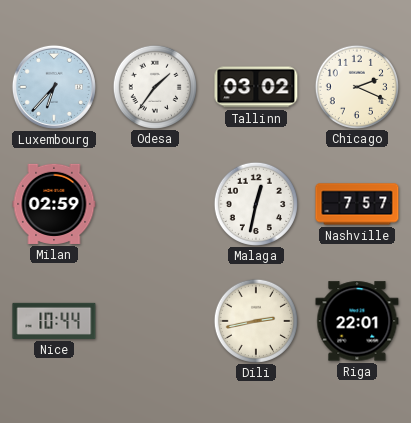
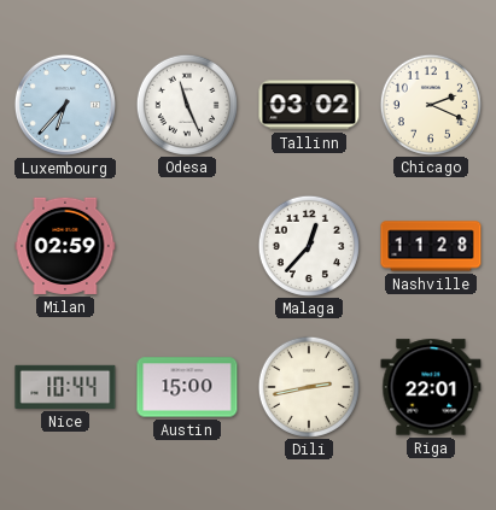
Odesa: 1:36 -> 11:26 (186, 104)
Malaga: 12:32 -> 12:37 (308, 245)
Nashville: 7:57 -> 11:28 (431, 246)
Austin: none -> 15:00 (187, 387)
